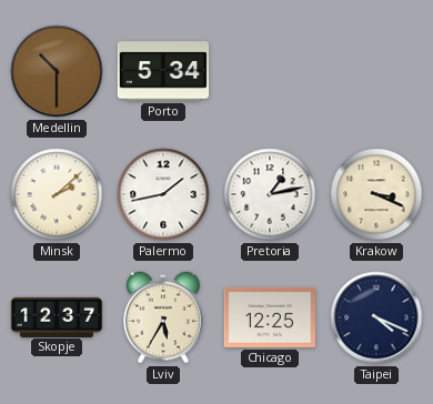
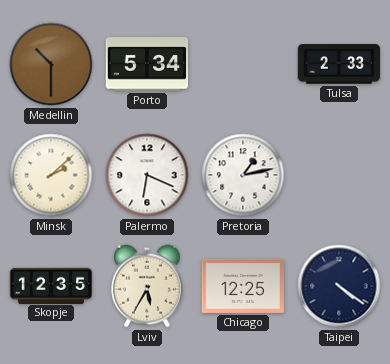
Tulsa: none -> 2:33 (339, 64)
Palermo: 1:43 -> 6:19 (147, 175)
Krakow: 3:19 -> none (376, 194)
Skopje: 12:37 -> 12:35 (51, 285)
Taipei: 4:19 -> 4:21 (339, 286)
